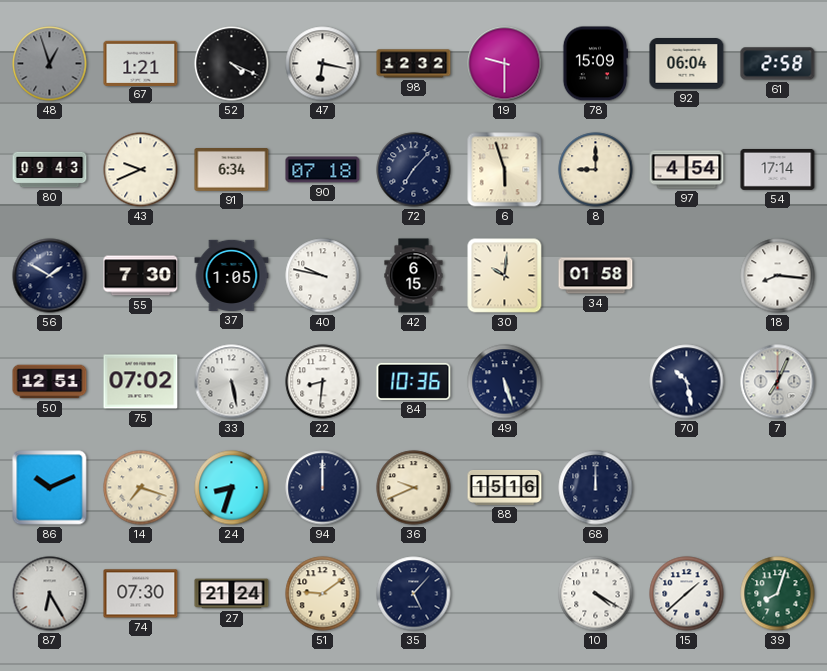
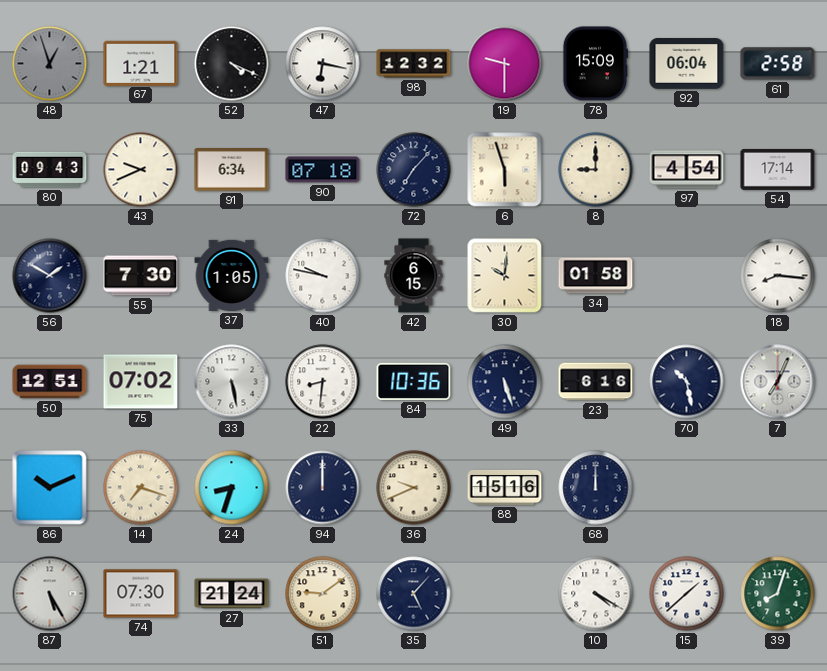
23: none -> 6:16 (596, 382)
87: 6:25 -> 5:25 (50, 594)
